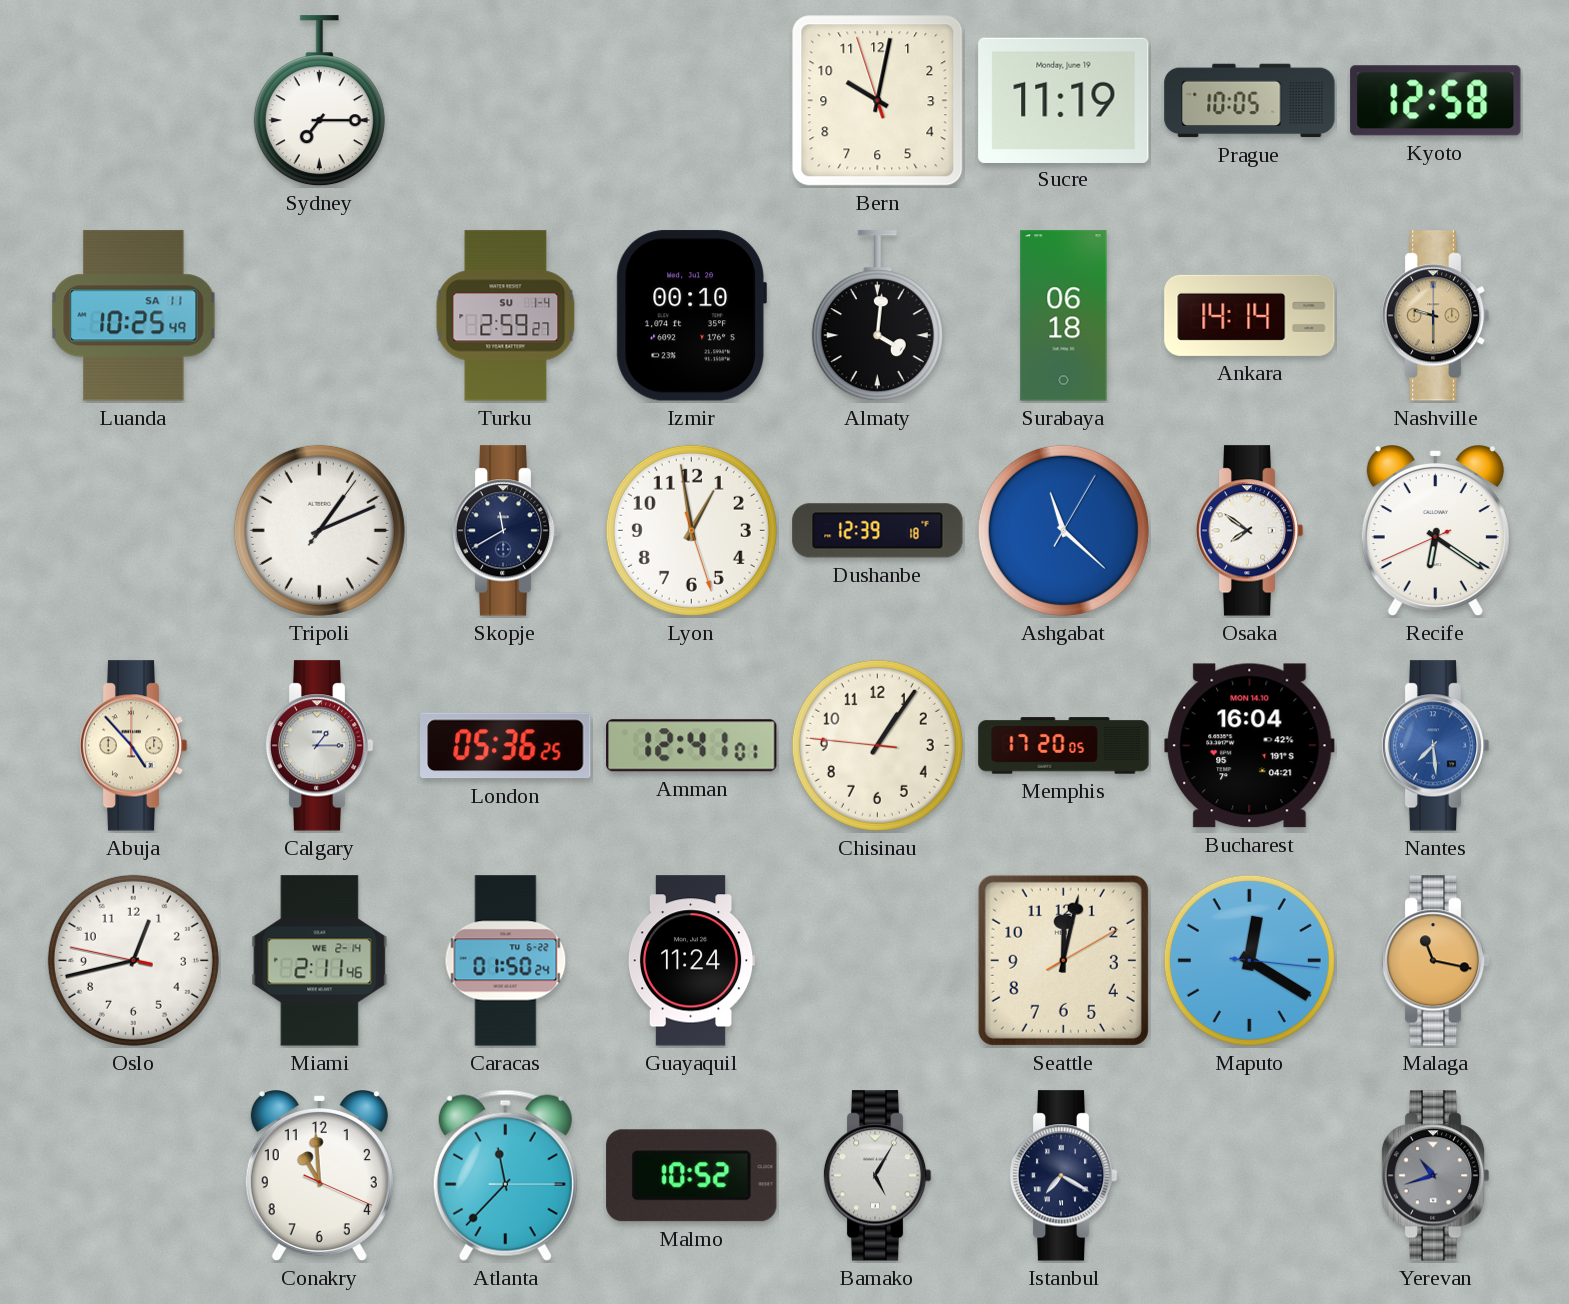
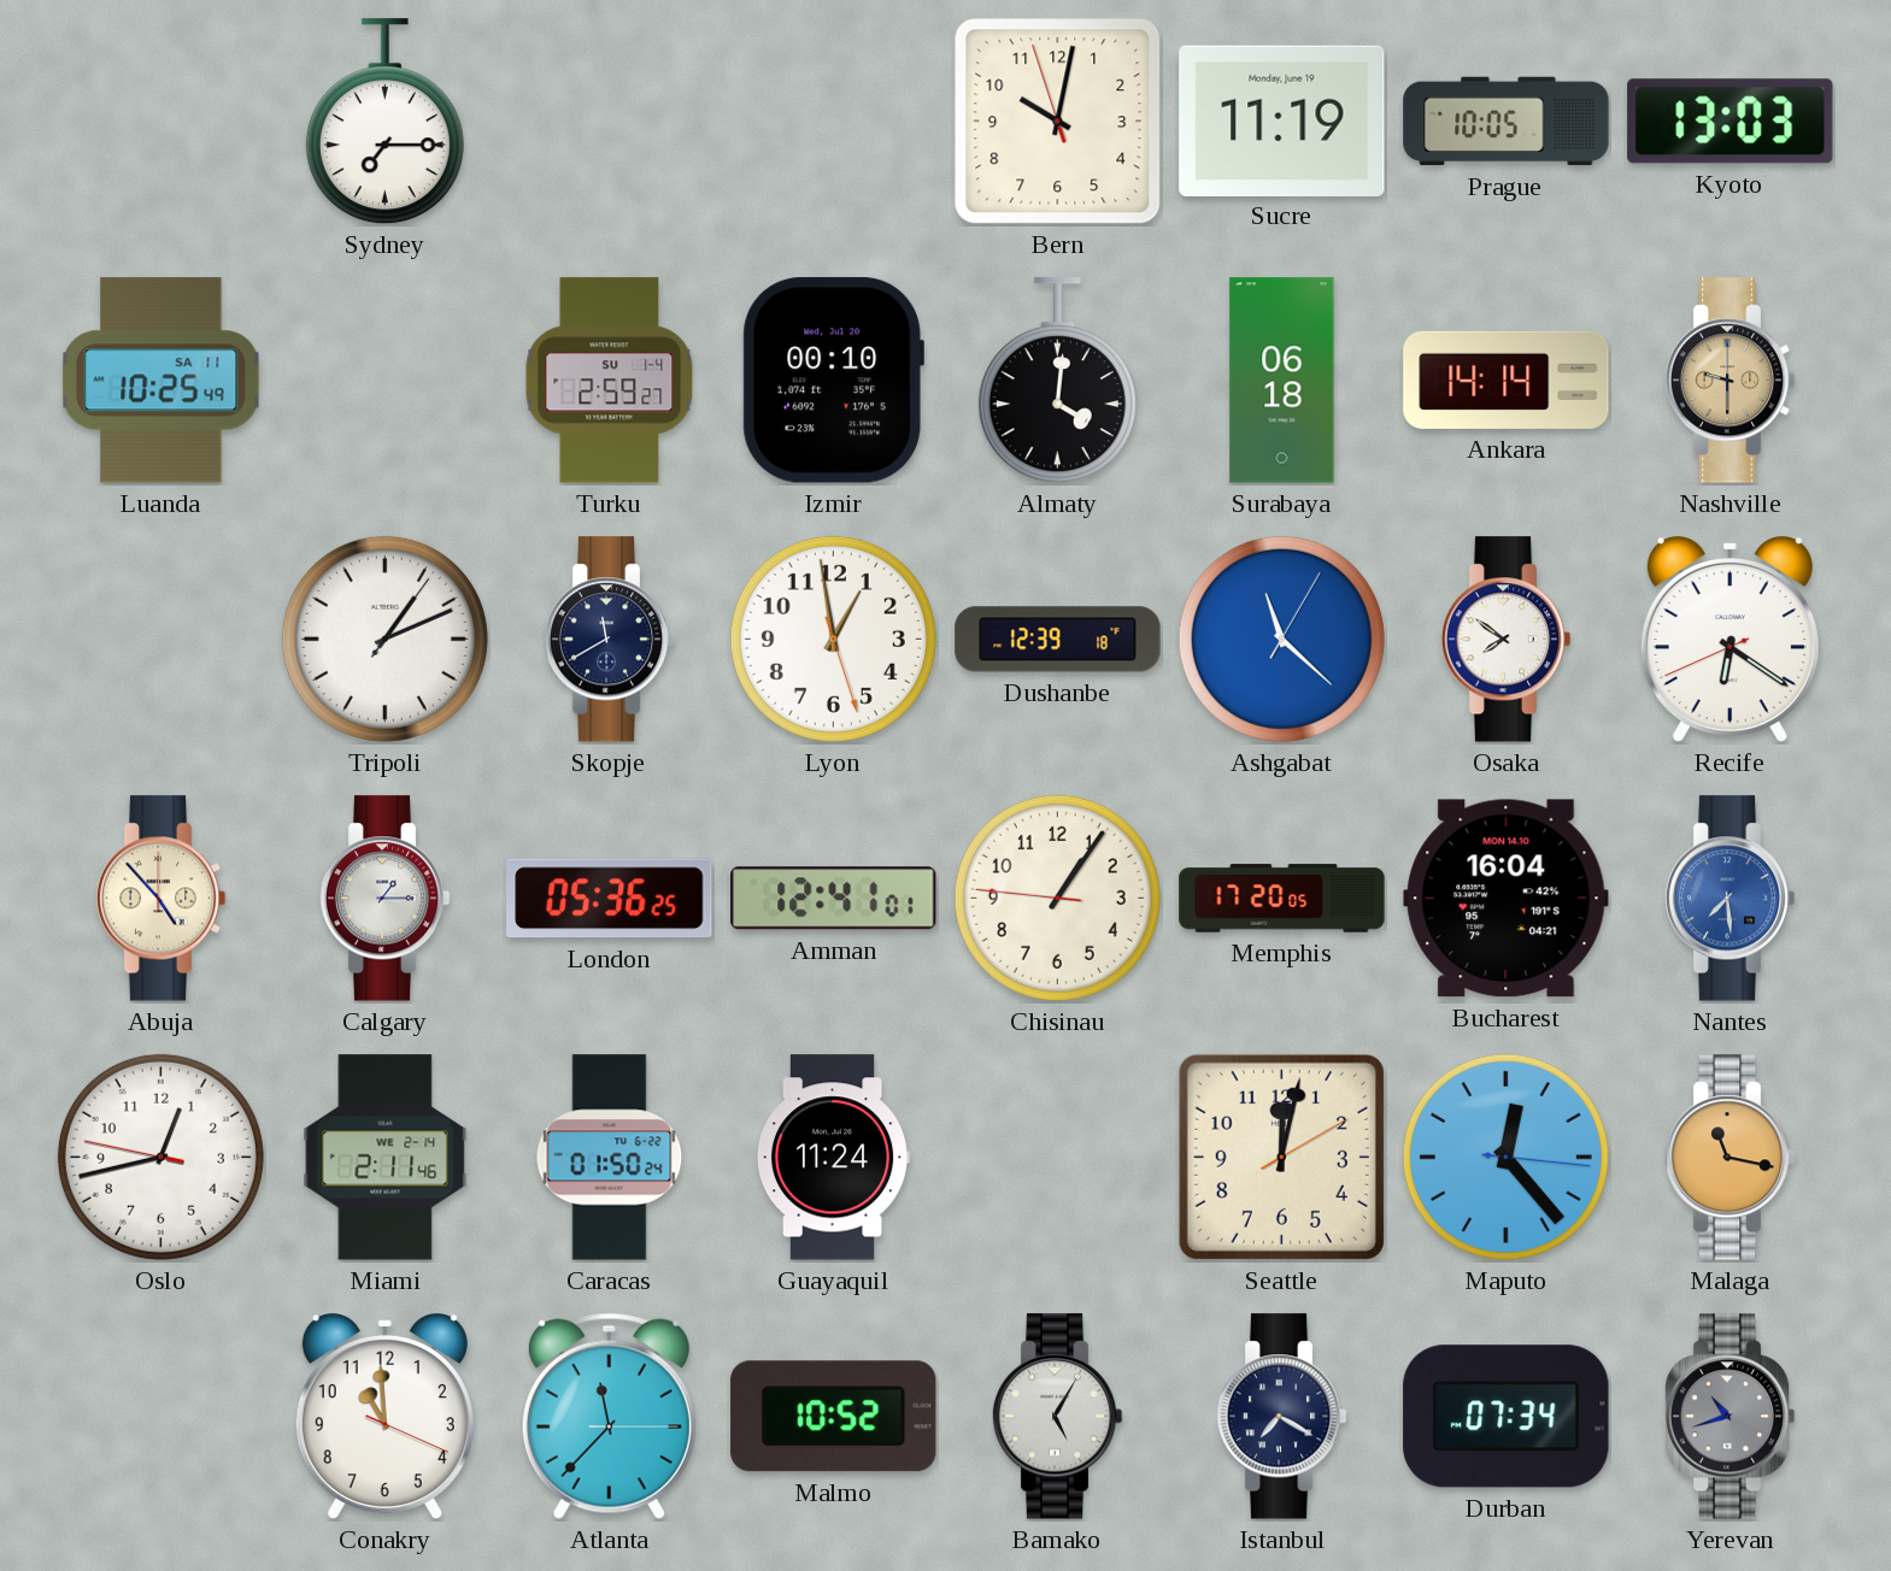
Kyoto: 12:58 -> 13:03 (1731, 122)
Maputo: 12:20 -> 12:23 (1505, 1157)
Durban: none -> 07:34 (1507, 1417)
